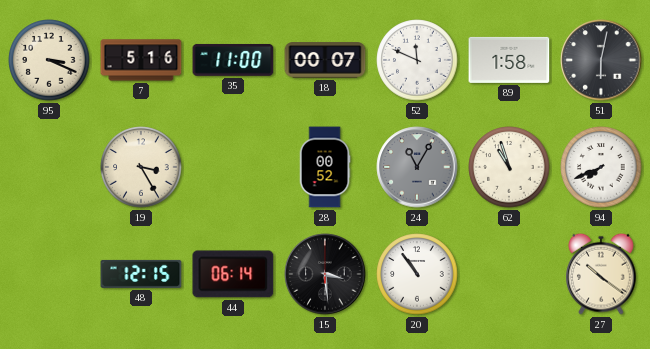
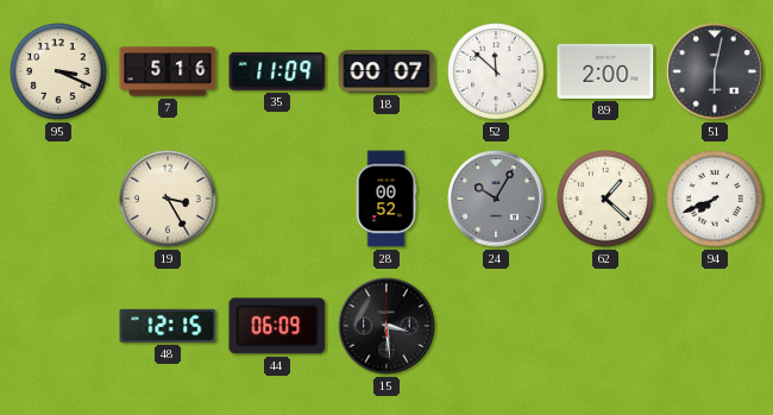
35: 11:00 -> 11:09 (277, 71)
52: 11:49 -> 11:52 (496, 71)
89: 1:58 -> 2:00 (605, 71)
24: 11:05 -> 10:05 (496, 199)
62: 10:57 -> 1:22 (605, 199)
44: 06:14 -> 06:09 (277, 326)
20: 10:54 -> none (417, 274)
27: 10:21 -> none (601, 274)
